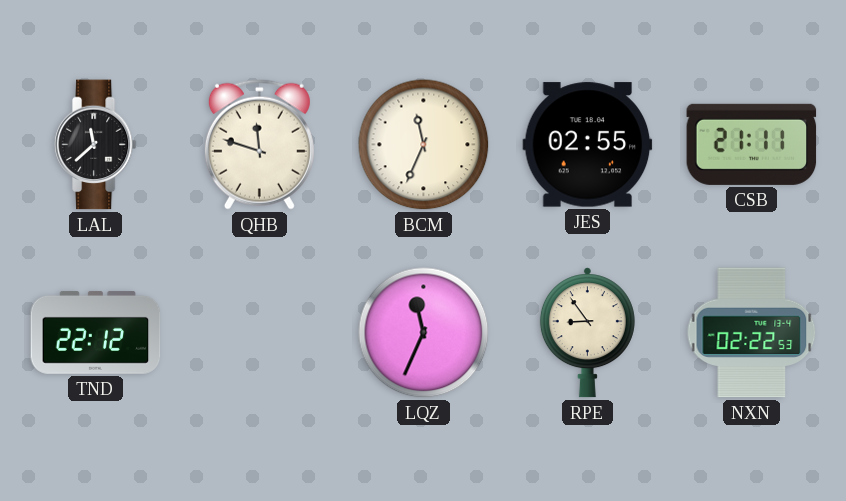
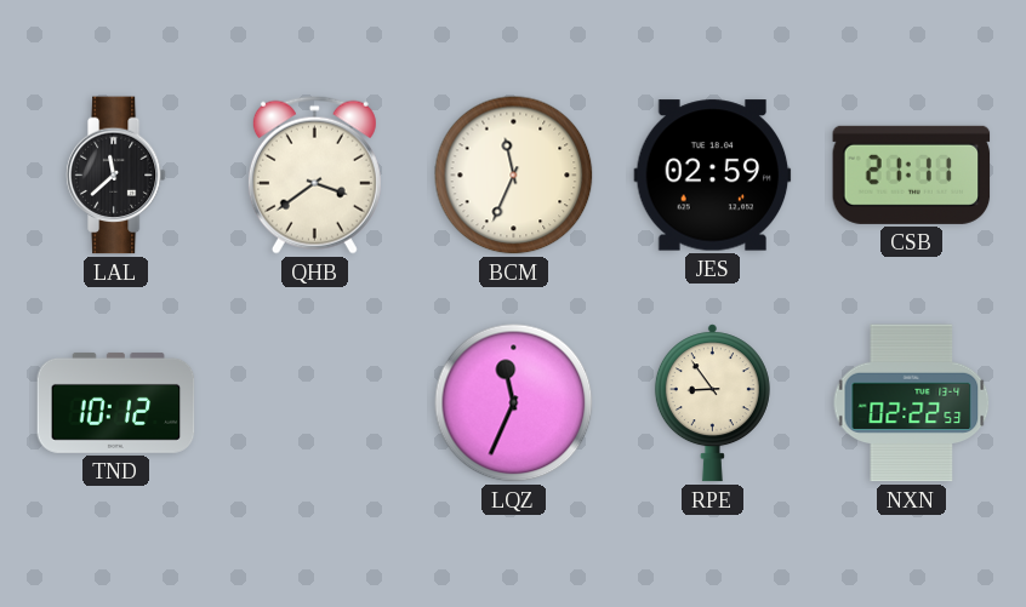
QHB: 11:48 -> 3:39 (314, 174)
JES: 02:55 -> 02:59 (713, 176)
TND: 22:12 -> 10:12 (116, 402)
